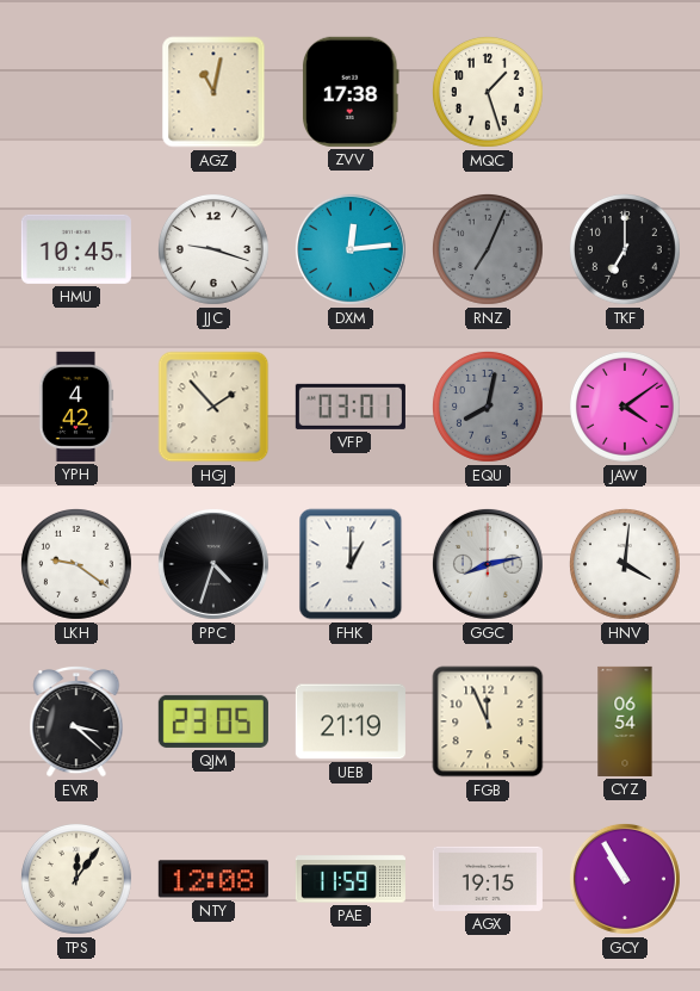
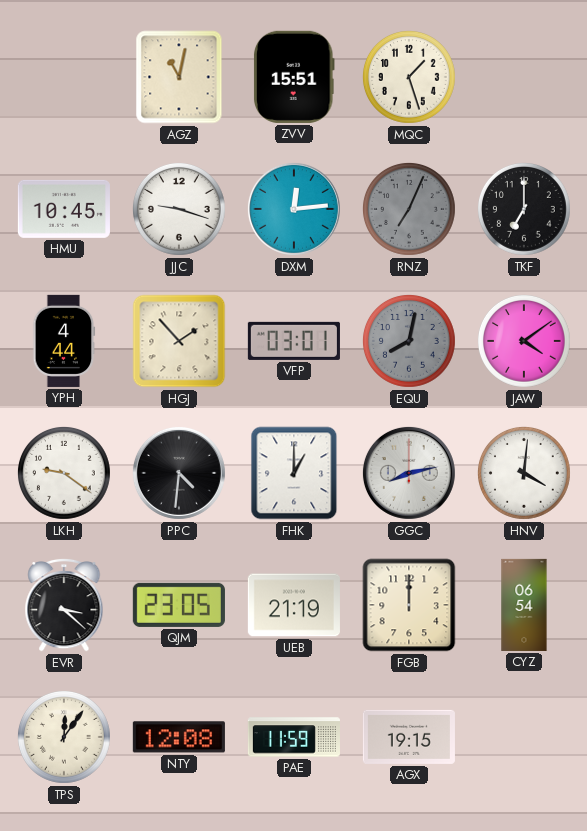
ZVV: 17:38 -> 15:51 (294, 77)
YPH: 4:42 -> 4:44 (64, 341)
PPC: 4:33 -> 4:31 (179, 473)
FGB: 11:56 -> 12:00 (409, 605)
GCY: 10:55 -> none (625, 879)
